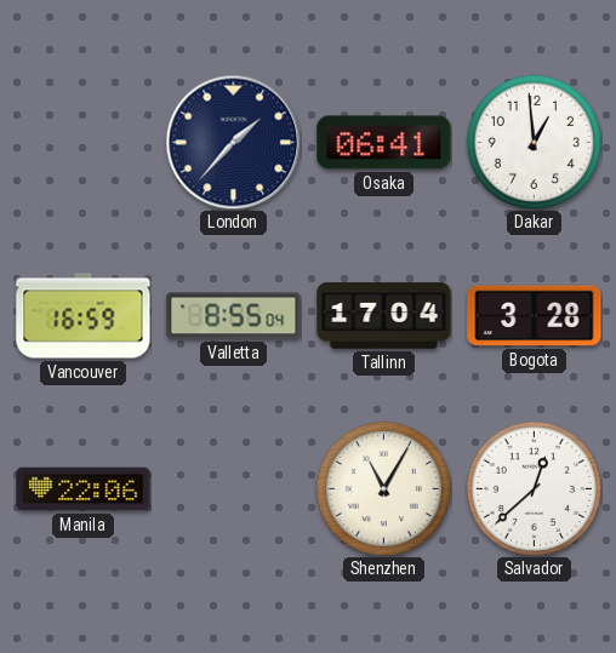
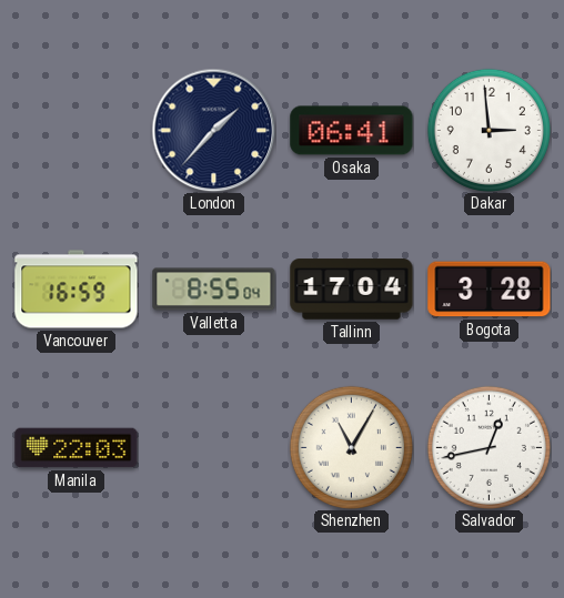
Dakar: 12:59 -> 2:59 (489, 130)
Manila: 22:06 -> 22:03 (77, 448)
Salvador: 12:38 -> 12:43 (489, 447)
